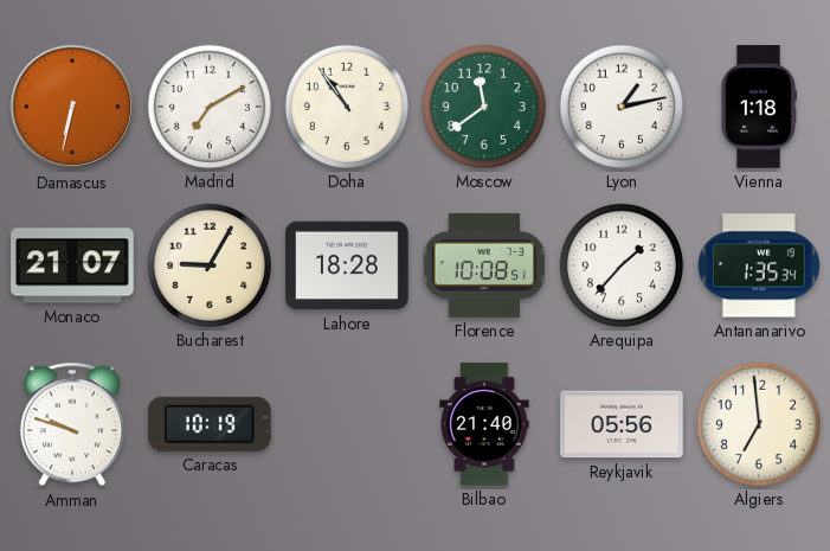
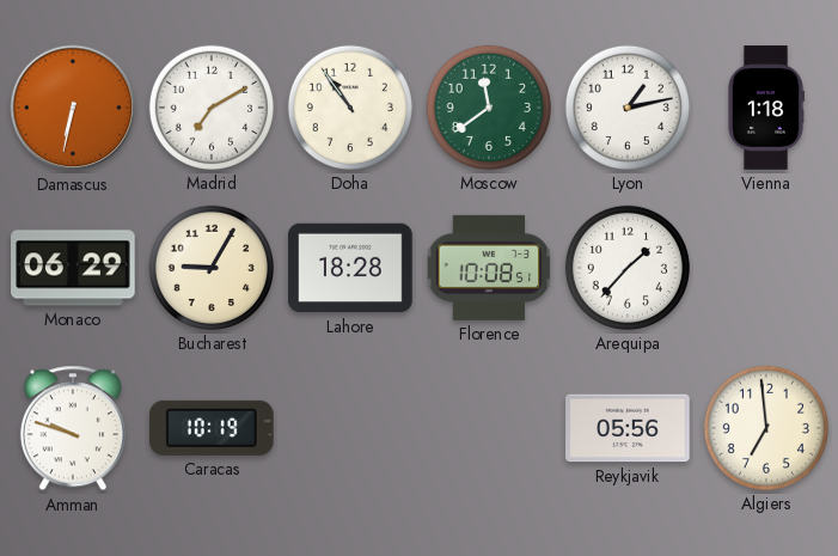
Monaco: 21:07 -> 06:29 (73, 268)
Antananarivo: 1:35 -> none (759, 265)
Bilbao: 21:40 -> none (484, 424)
